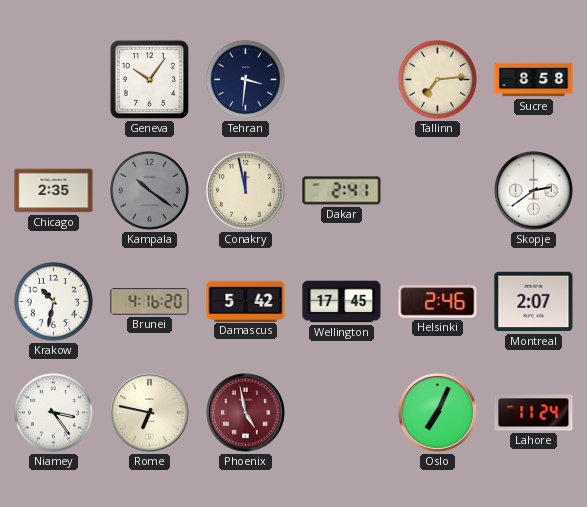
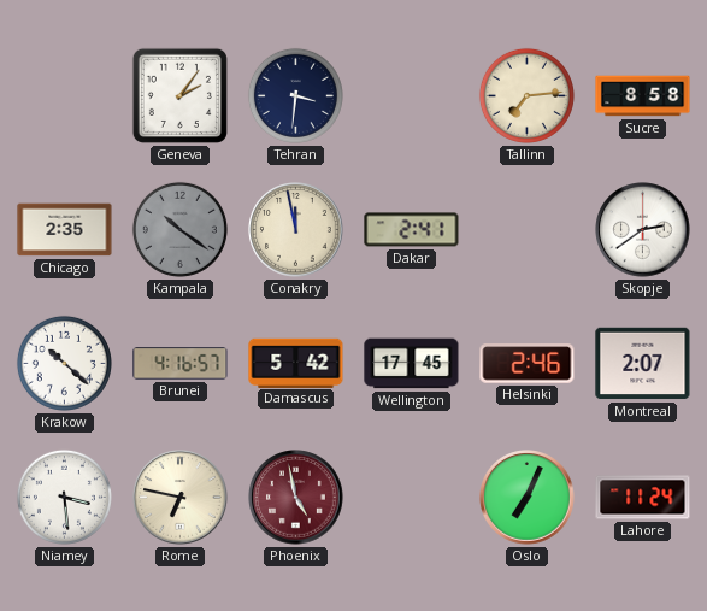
Geneva: 10:06 -> 2:06 (179, 95)
Krakow: 10:32 -> 10:22 (64, 363)
Brunei: 4:16:20 -> 4:16:57 (181, 364)
Niamey: 3:24 -> 3:29 (64, 497)
